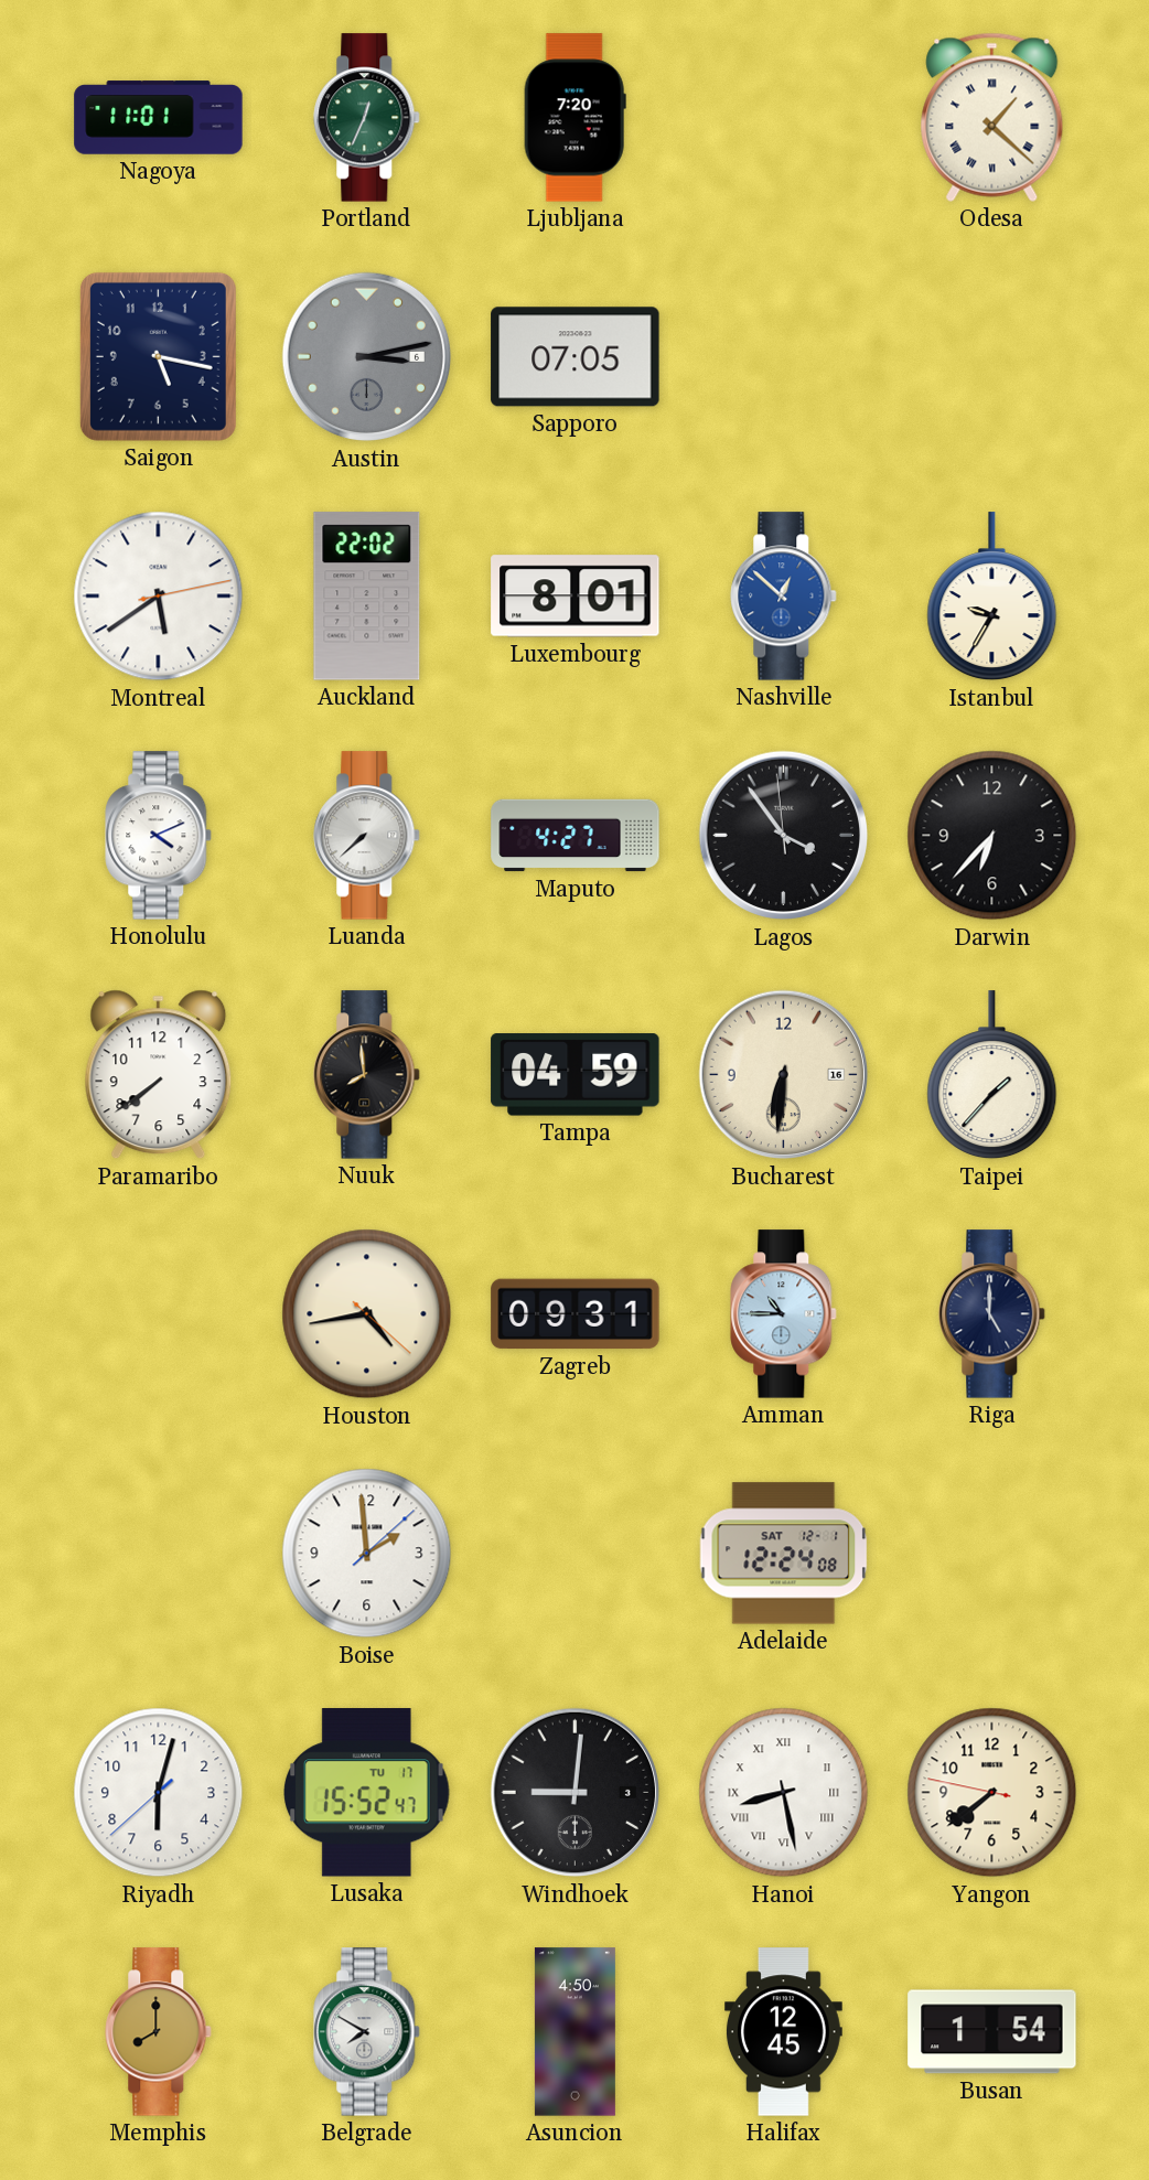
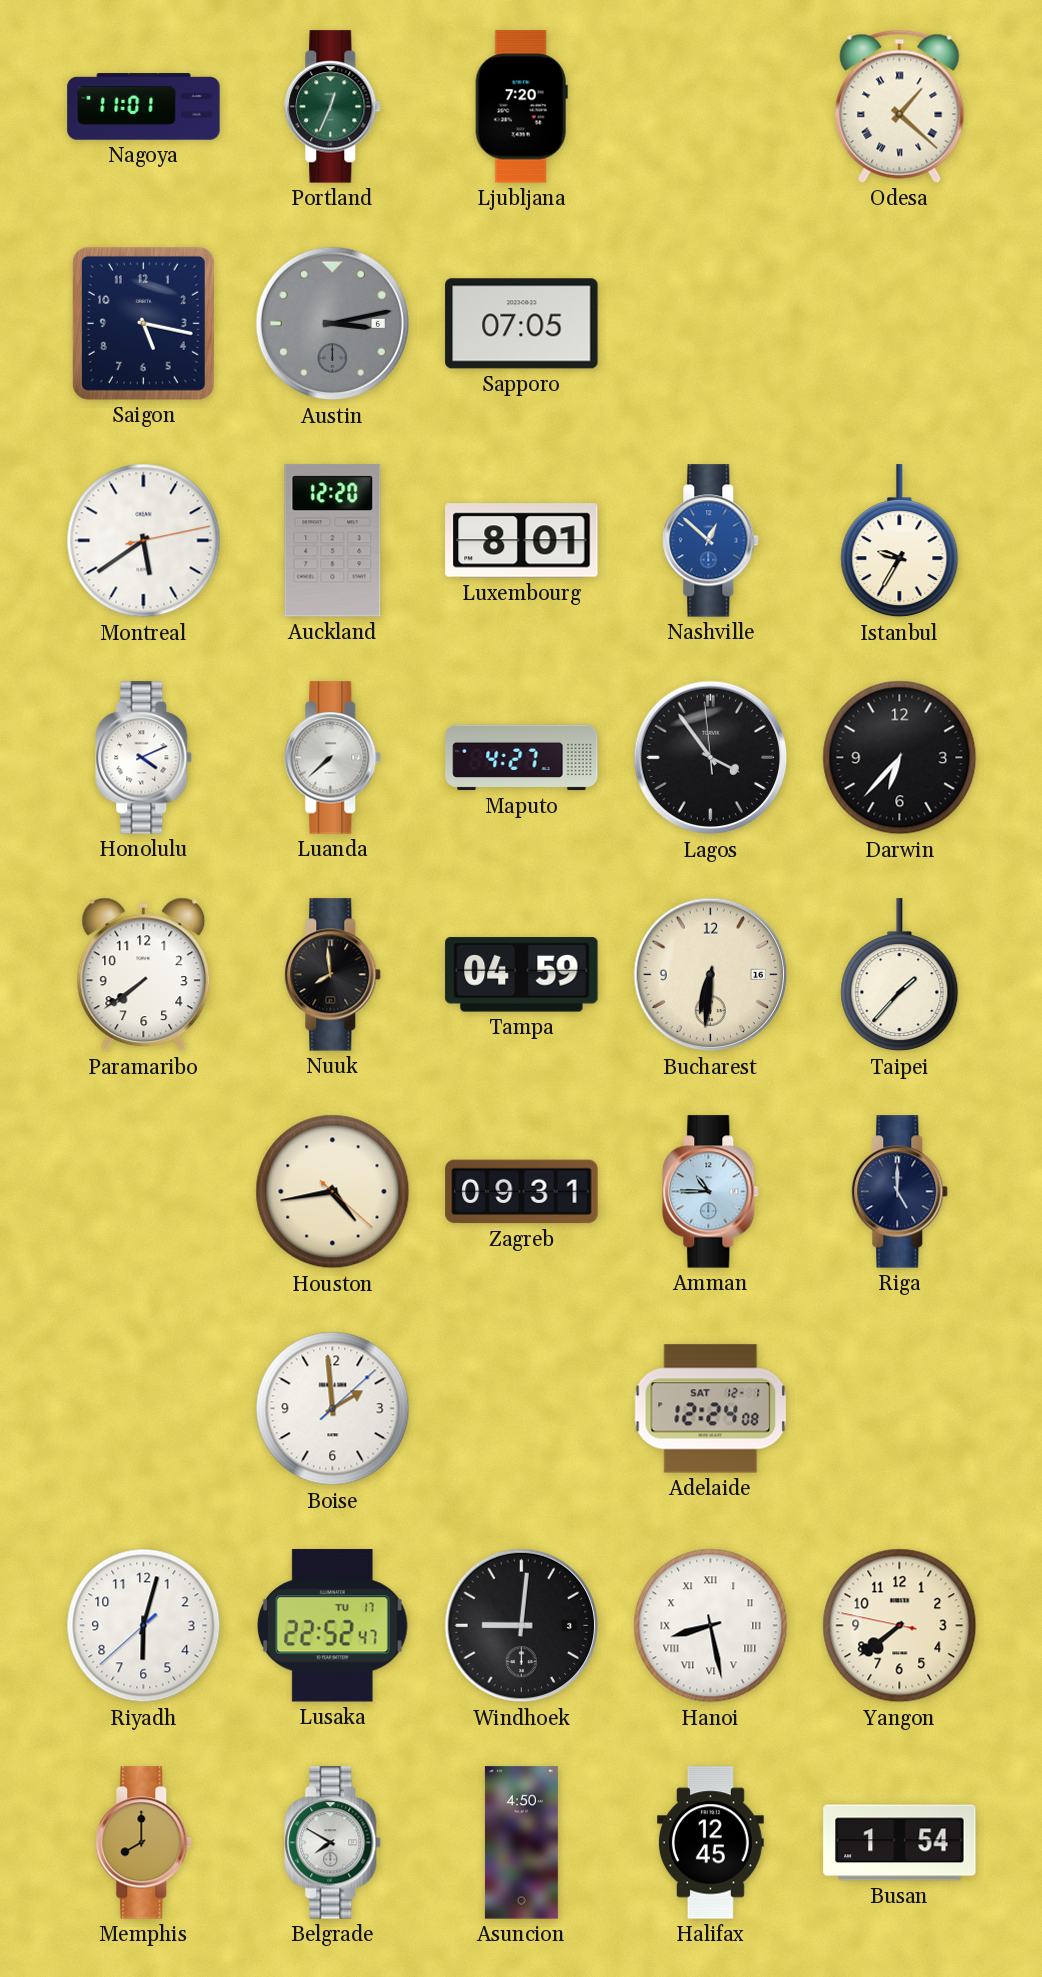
Auckland: 22:02 -> 12:20 (333, 541)
Lusaka: 15:52 -> 22:52 (333, 1626)
